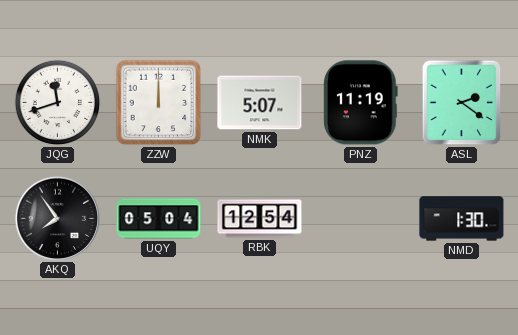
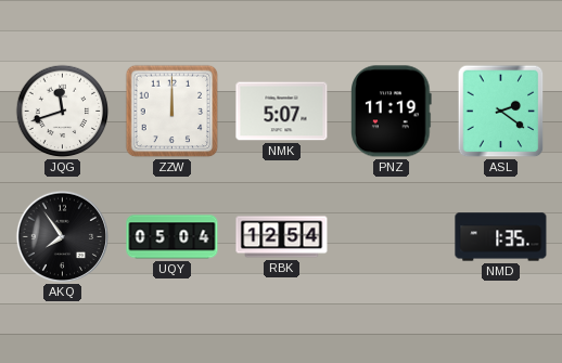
NMD: 1:30 -> 1:35 (501, 237)
